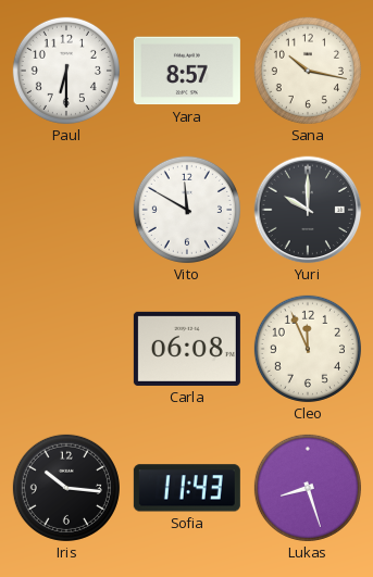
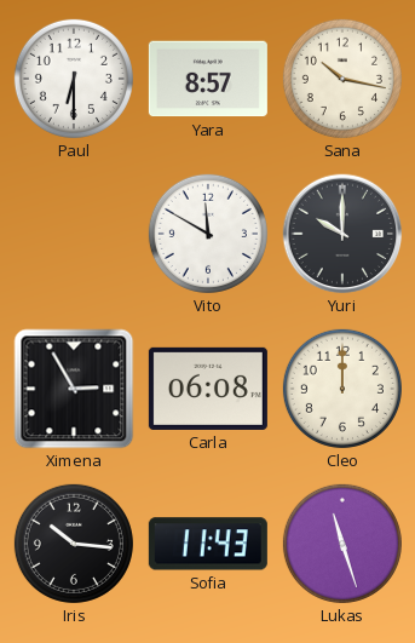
Ximena: none -> 2:55 (74, 389)
Cleo: 11:56 -> 12:00 (342, 389)
Lukas: 8:27 -> 11:27 (342, 544)
